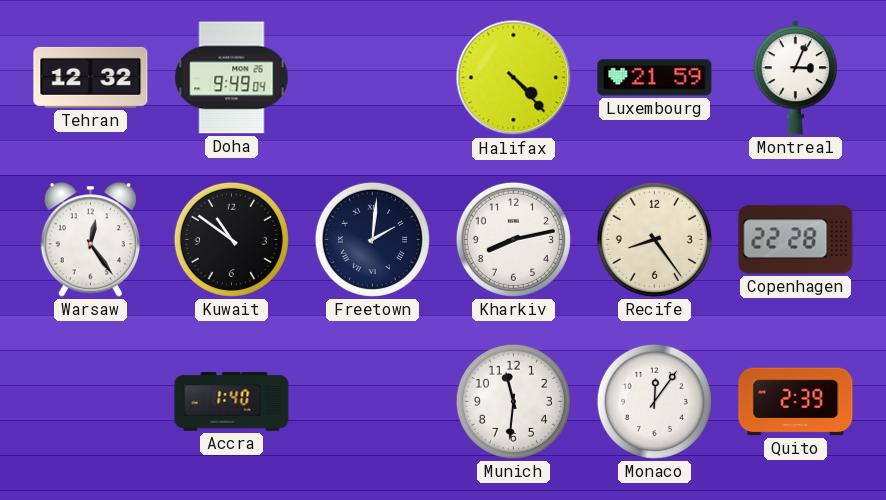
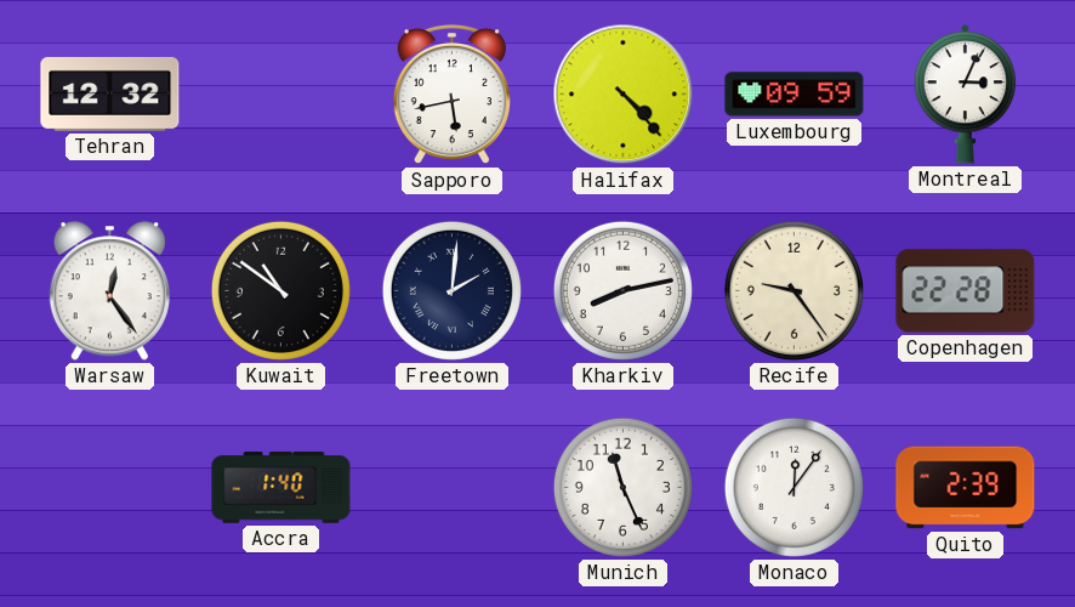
Doha: 9:49 -> none (232, 78)
Sapporo: none -> 5:43 (451, 95)
Luxembourg: 21:59 -> 09:59 (795, 95)
Recife: 8:24 -> 9:24 (794, 290)
Munich: 11:31 -> 11:26 (622, 487)
